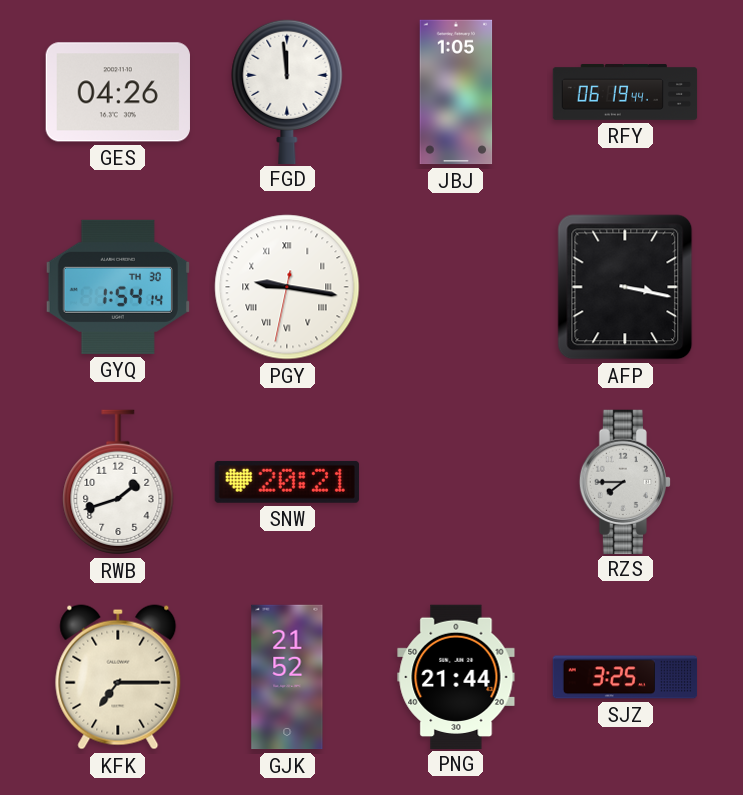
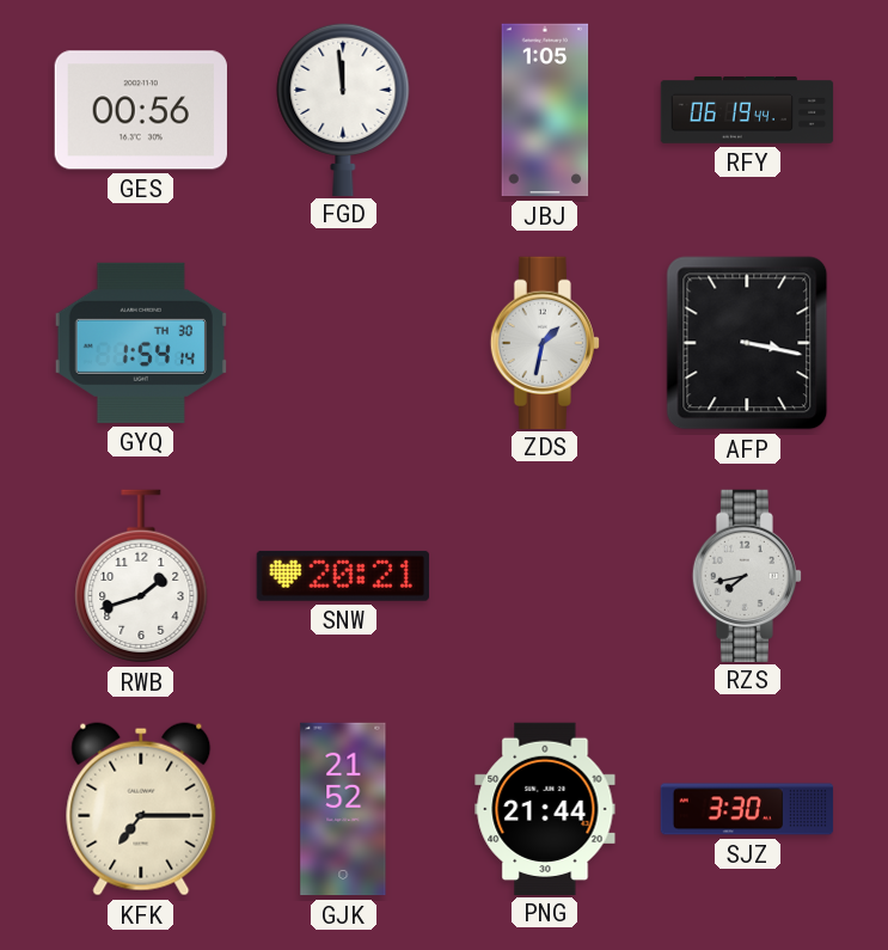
GES: 04:26 -> 00:56 (141, 110)
PGY: 9:16 -> none (287, 287)
ZDS: none -> 1:32 (545, 342)
RZS: 7:45 -> 7:43 (747, 575)
SJZ: 3:25 -> 3:30 (747, 809)
